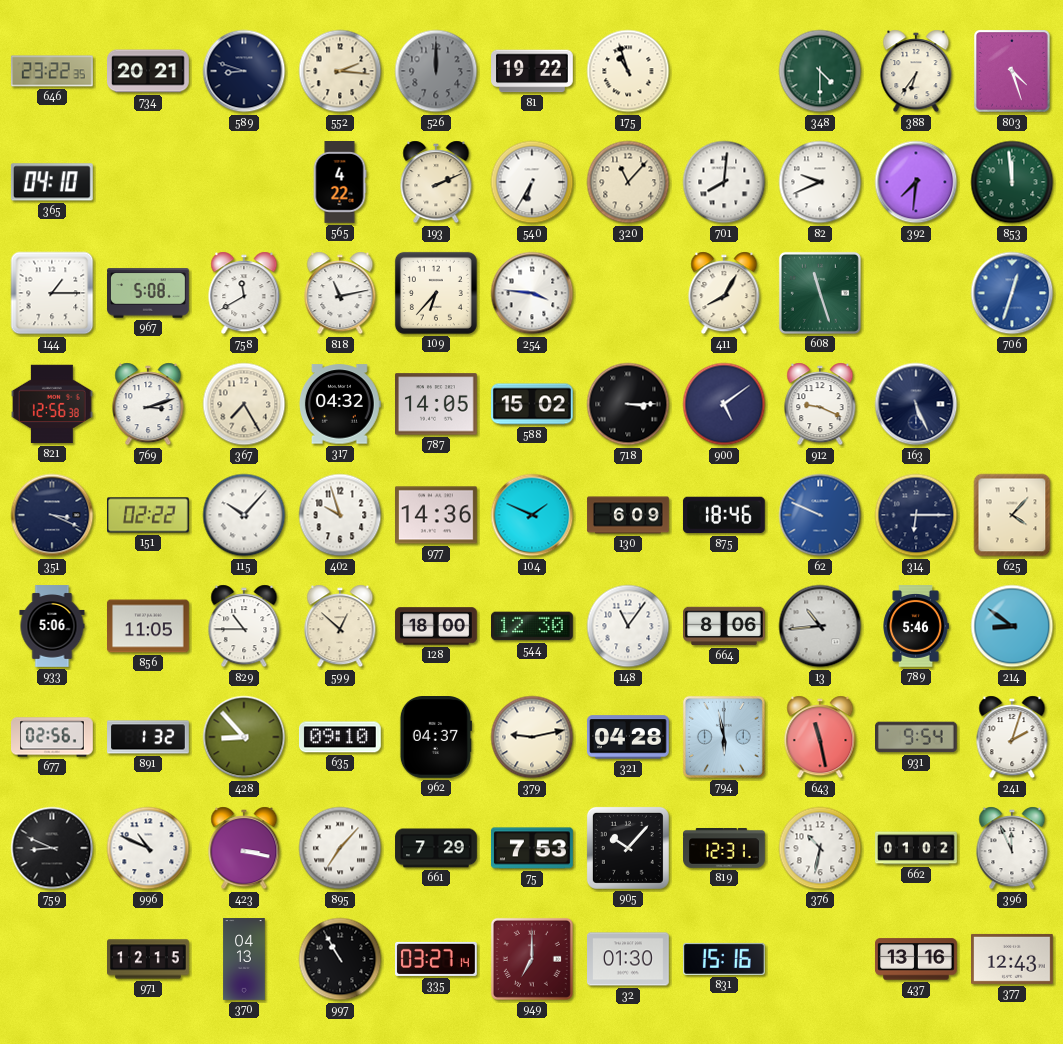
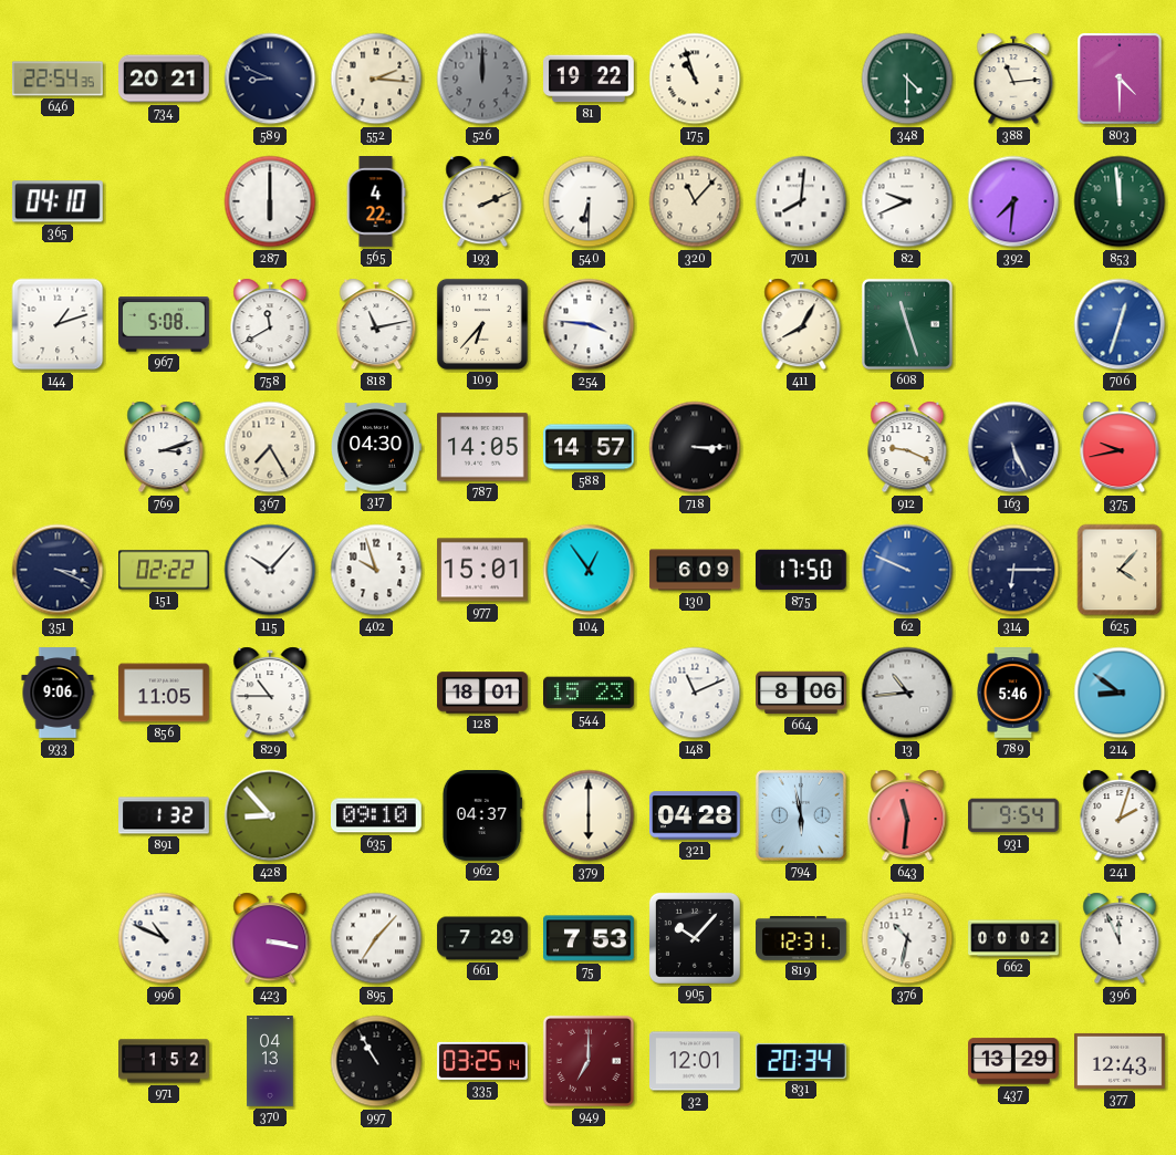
646: 23:22 -> 22:54 (59, 79)
589: 8:48 -> 8:49 (270, 79)
388: 6:36 -> 11:14 (1013, 79)
803: 4:27 -> 4:30 (1120, 79)
287: none -> 6:00 (270, 201)
540: 6:35 -> 6:30 (589, 201)
144: 1:15 -> 1:12 (58, 324)
821: 12:56 -> none (53, 404)
317: 04:32 -> 04:30 (376, 447)
588: 15:02 -> 14:57 (590, 447)
900: 5:09 -> none (724, 404)
375: none -> 9:43 (1120, 447)
977: 14:36 -> 15:01 (483, 570)
104: 1:49 -> 12:54 (589, 570)
875: 18:46 -> 17:50 (801, 570)
933: 5:06 -> 9:06 (58, 693)
599: 12:52 -> none (340, 626)
128: 18:00 -> 18:01 (482, 693)
544: 12:30 -> 15:23 (590, 693)
148: 11:06 -> 11:11 (695, 693)
677: 02:56 -> none (53, 737)
379: 9:13 -> 6:00 (589, 815)
643: 11:28 -> 11:31 (907, 815)
759: 8:49 -> none (52, 848)
662: 01:02 -> 00:02 (1013, 938)
971: 12:15 -> 1:52 (165, 1061)
335: 03:27 -> 03:25 (483, 1061)
32: 01:30 -> 12:01 (696, 1061)
831: 15:16 -> 20:34 (802, 1061)
437: 13:16 -> 13:29 (1014, 1061)
